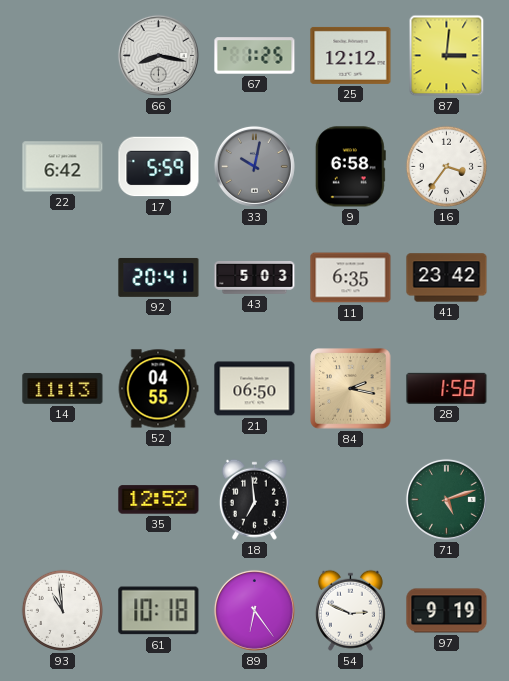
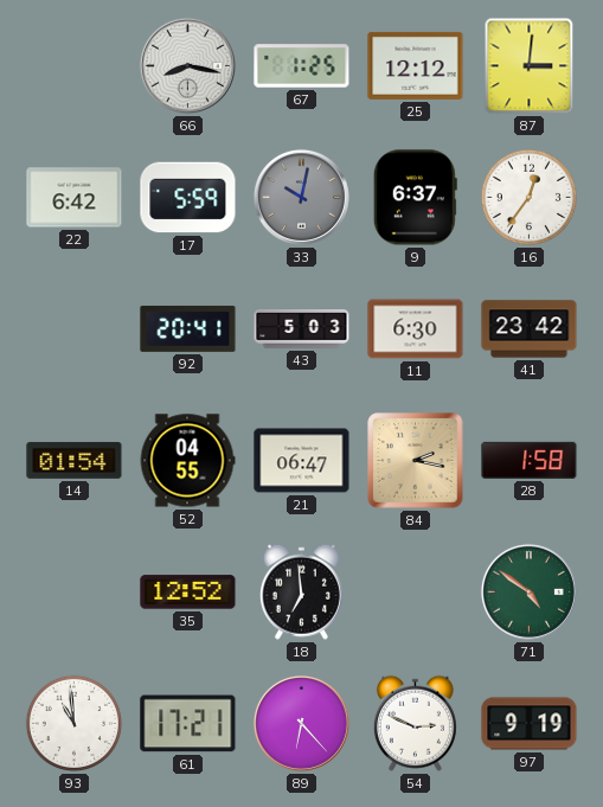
9: 6:58 -> 6:37 (415, 198)
16: 3:36 -> 12:36 (528, 197)
11: 6:35 -> 6:30 (416, 329)
14: 11:13 -> 01:54 (75, 460)
21: 06:50 -> 06:47 (302, 461)
71: 5:12 -> 4:51 (528, 591)
61: 10:18 -> 17:21 (188, 724)
89: 6:24 -> 6:23 (301, 723)
